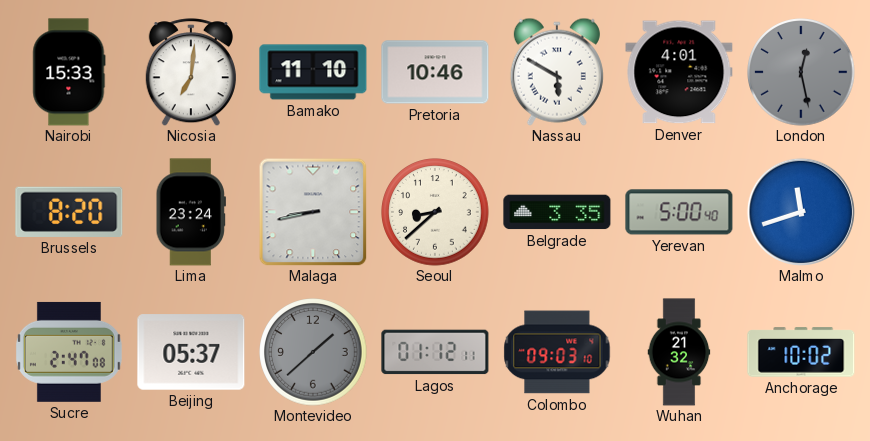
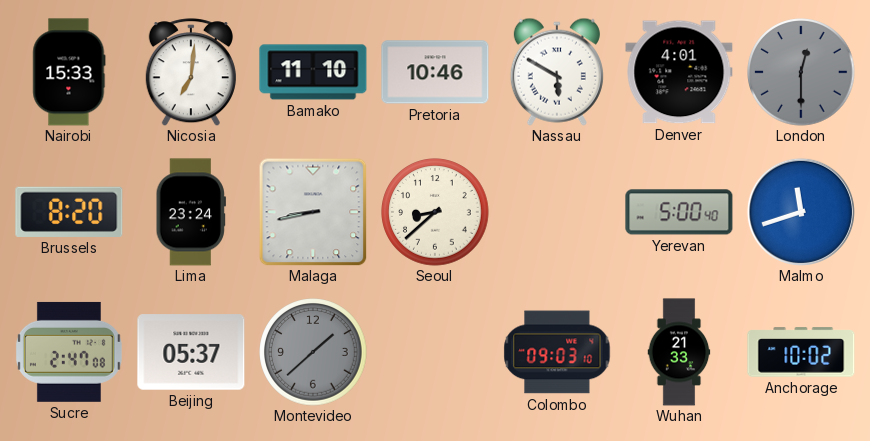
London: 12:28 -> 12:30 (801, 72)
Belgrade: 3:35 -> none (557, 212)
Lagos: 01:12 -> none (435, 352)
Wuhan: 21:32 -> 21:33 (679, 352)
